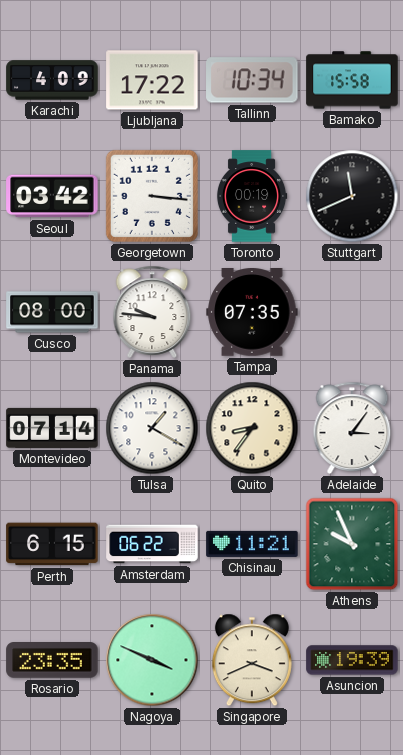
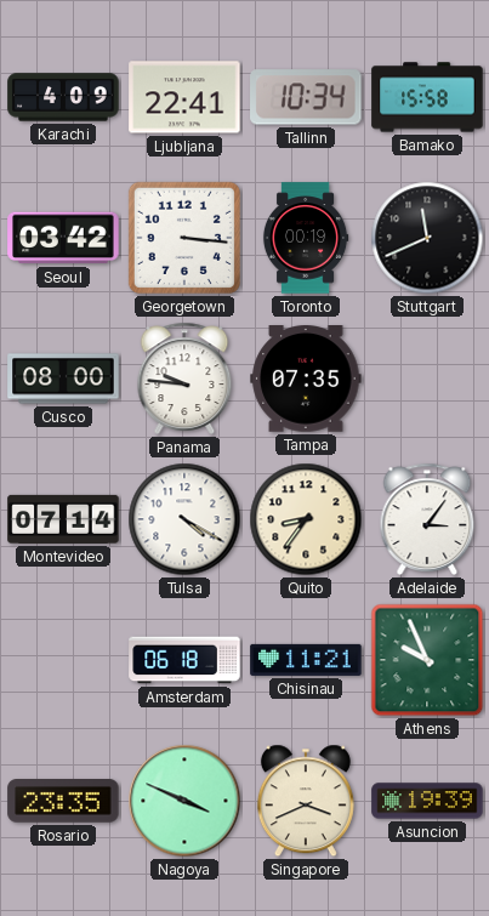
Ljubljana: 17:22 -> 22:41 (184, 97)
Tulsa: 1:20 -> 4:20 (184, 519)
Perth: 6:15 -> none (52, 544)
Amsterdam: 06:22 -> 06:18 (184, 660)
